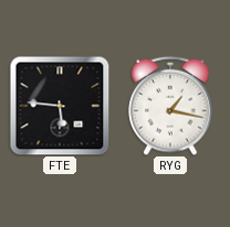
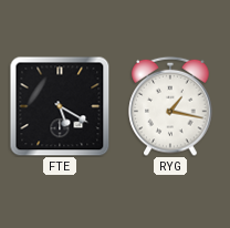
FTE: 5:46 -> 5:20 (60, 106)
